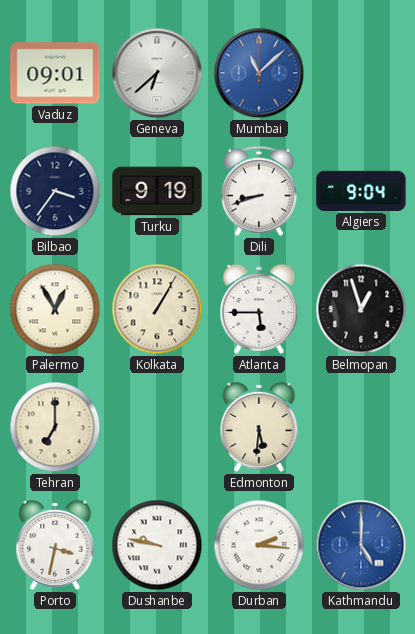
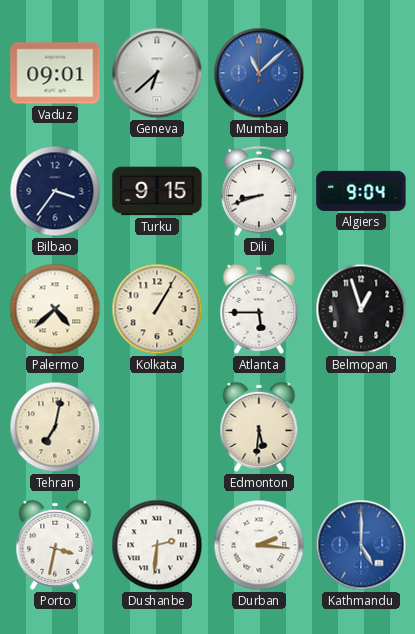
Turku: 9:19 -> 9:15 (157, 191)
Palermo: 12:55 -> 4:38 (55, 309)
Tehran: 7:00 -> 7:02 (55, 427)
Dushanbe: 9:47 -> 2:31 (157, 545)
